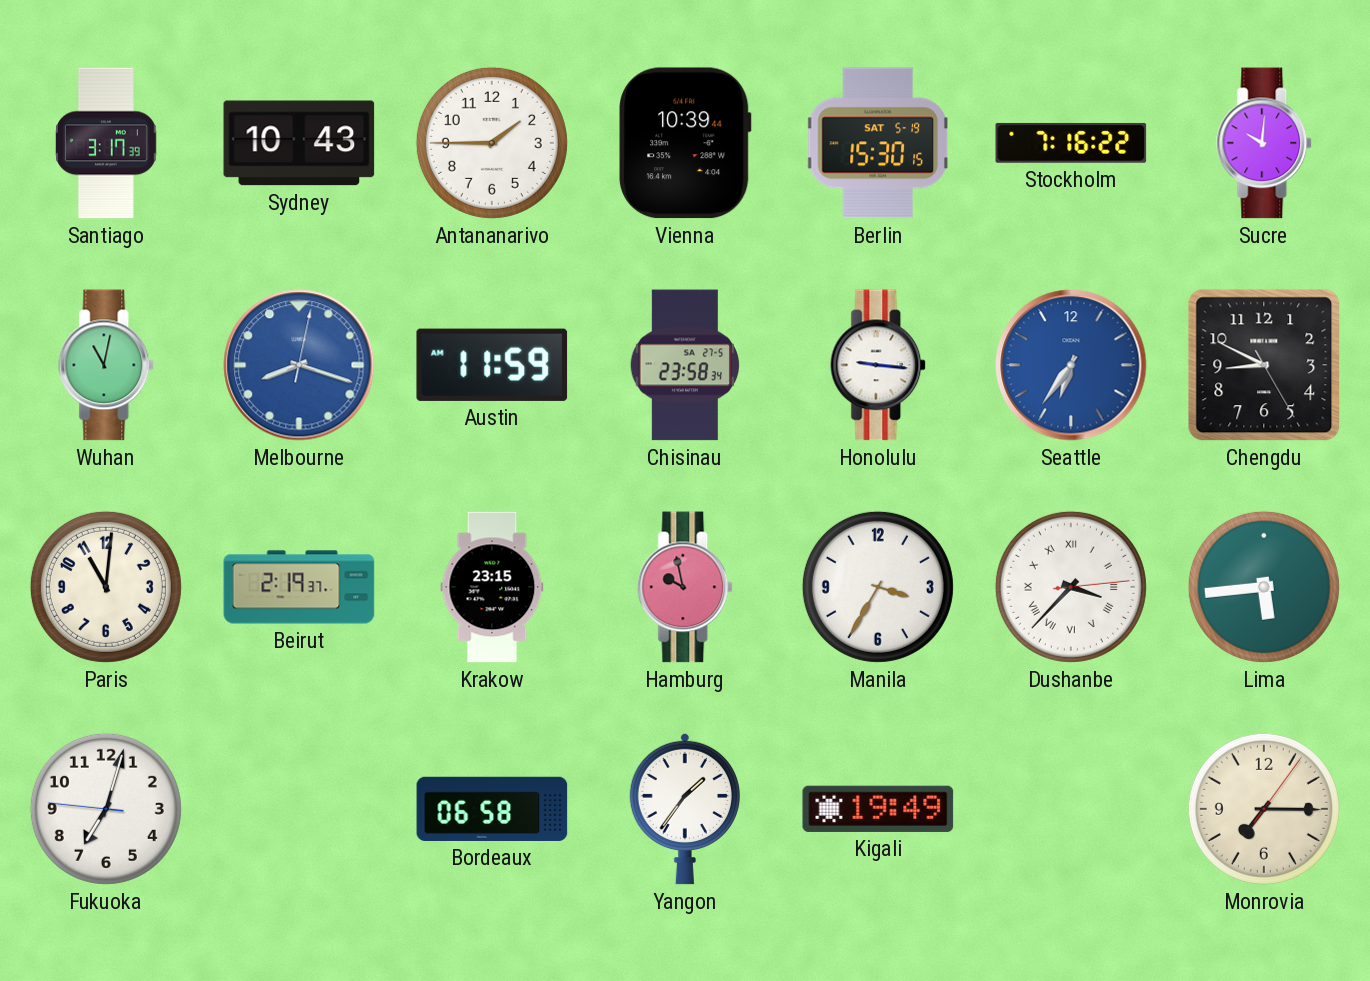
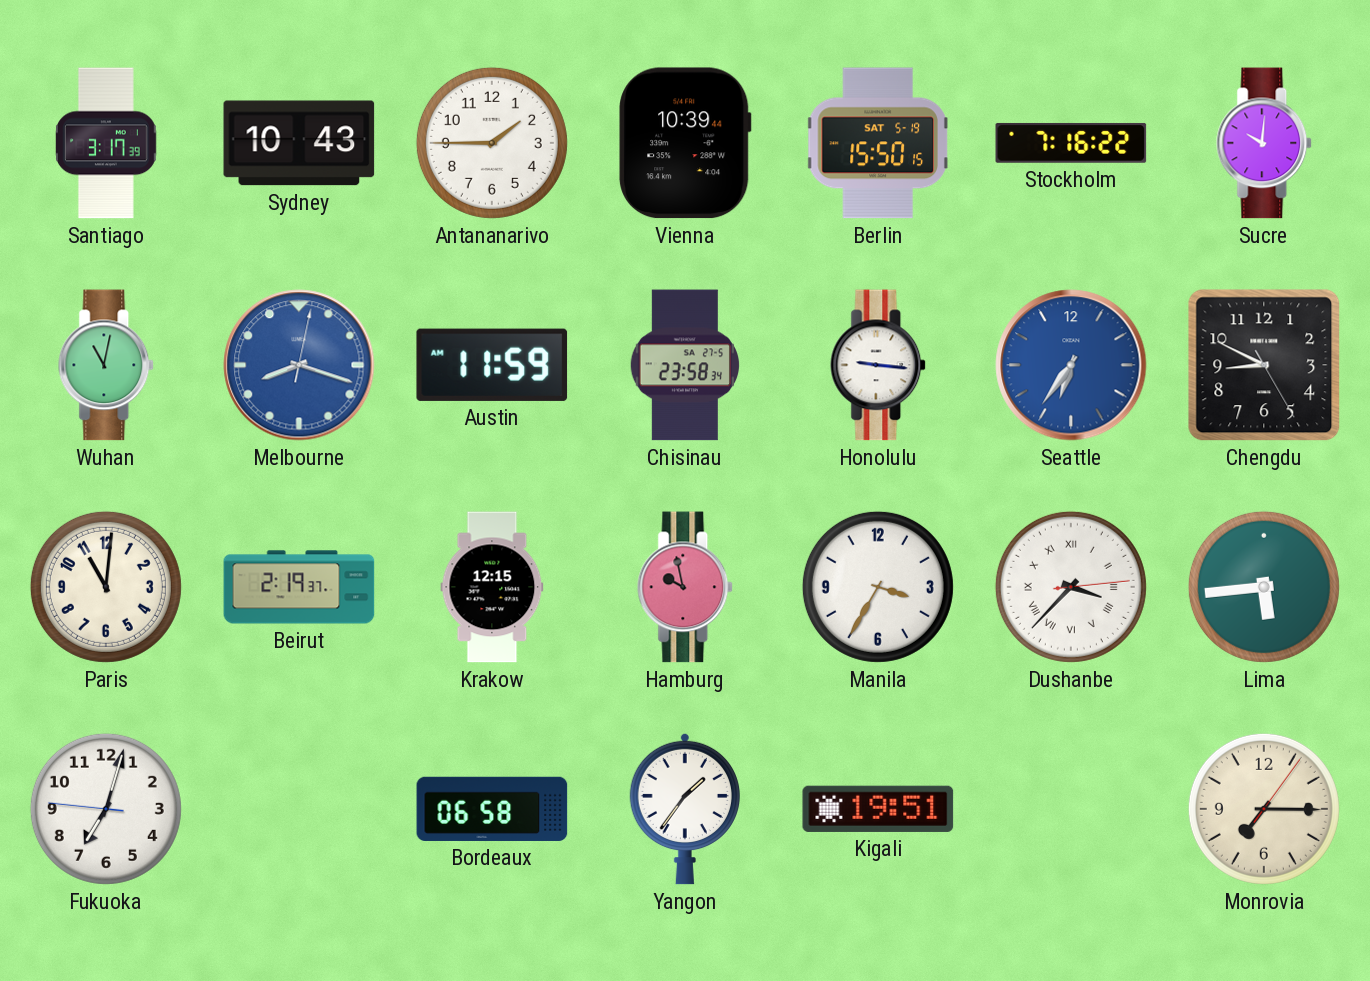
Berlin: 15:30 -> 15:50 (878, 143)
Krakow: 23:15 -> 12:15 (492, 587)
Kigali: 19:49 -> 19:51 (878, 809)
